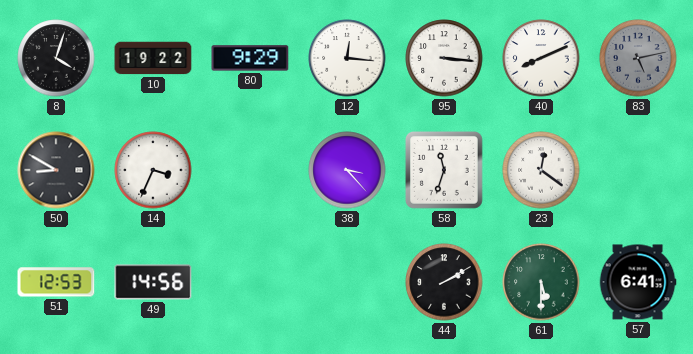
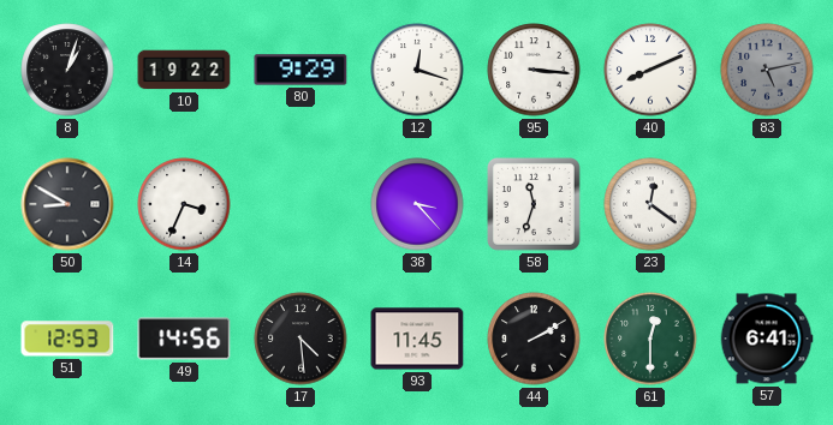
8: 4:03 -> 1:03 (67, 70)
12: 12:16 -> 12:18 (417, 70)
17: none -> 4:29 (301, 339)
93: none -> 11:45 (417, 339)
61: 5:30 -> 12:30 (650, 339)
